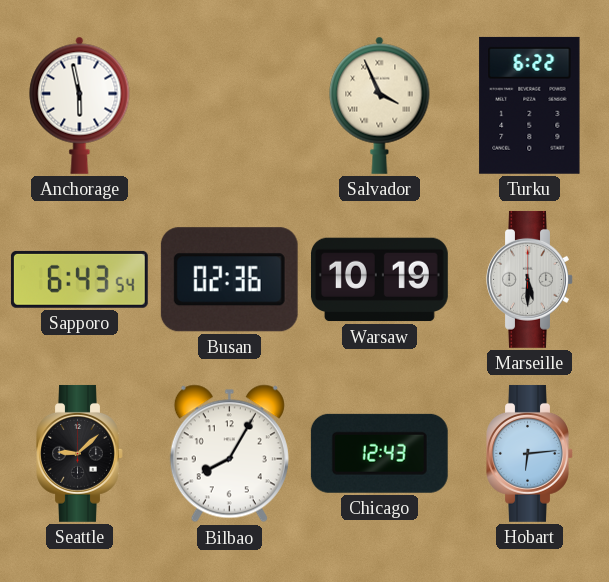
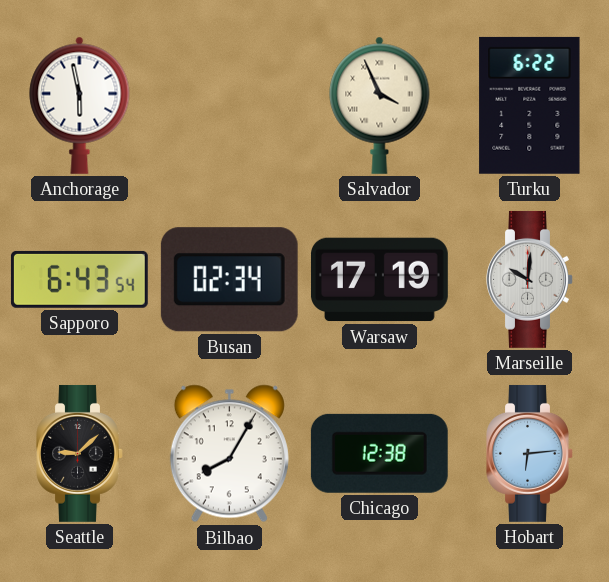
Busan: 02:36 -> 02:34 (229, 280)
Warsaw: 10:19 -> 17:19 (379, 280)
Marseille: 5:30 -> 10:01 (530, 279)
Chicago: 12:43 -> 12:38 (379, 453)
